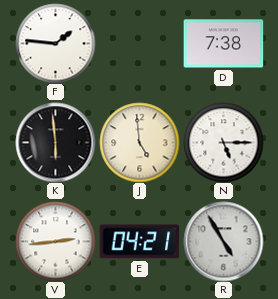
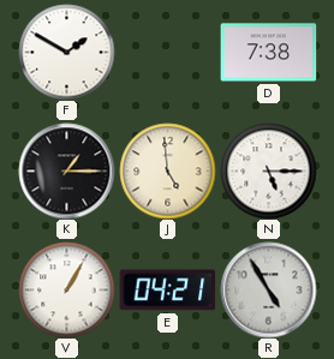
F: 1:46 -> 1:50 (66, 52)
K: 5:59 -> 1:15 (66, 170)
V: 2:44 -> 1:05 (66, 289)
